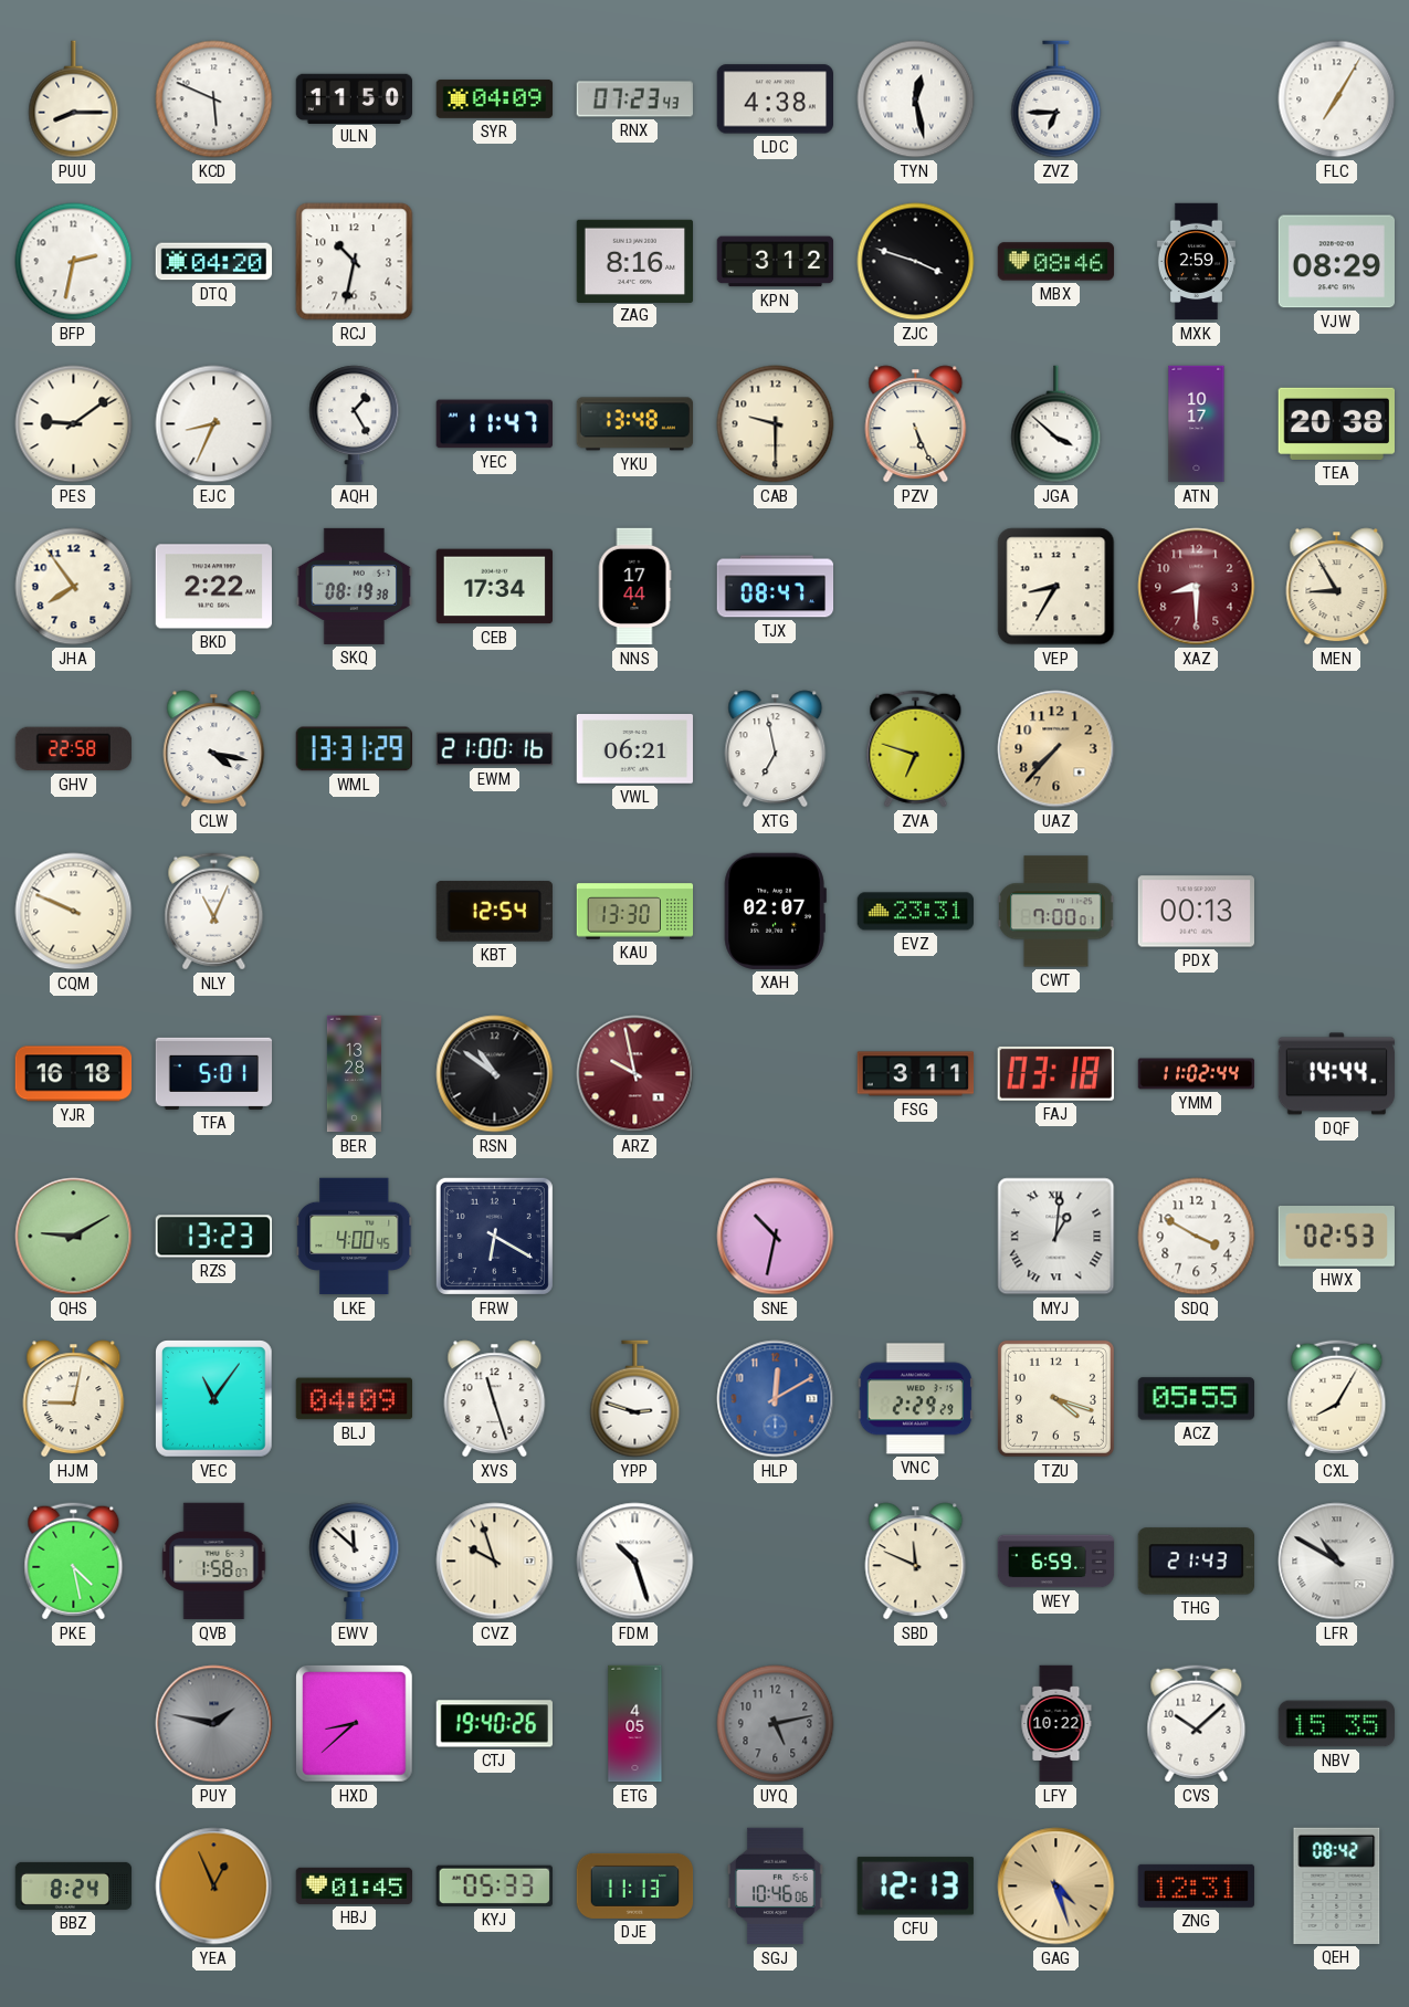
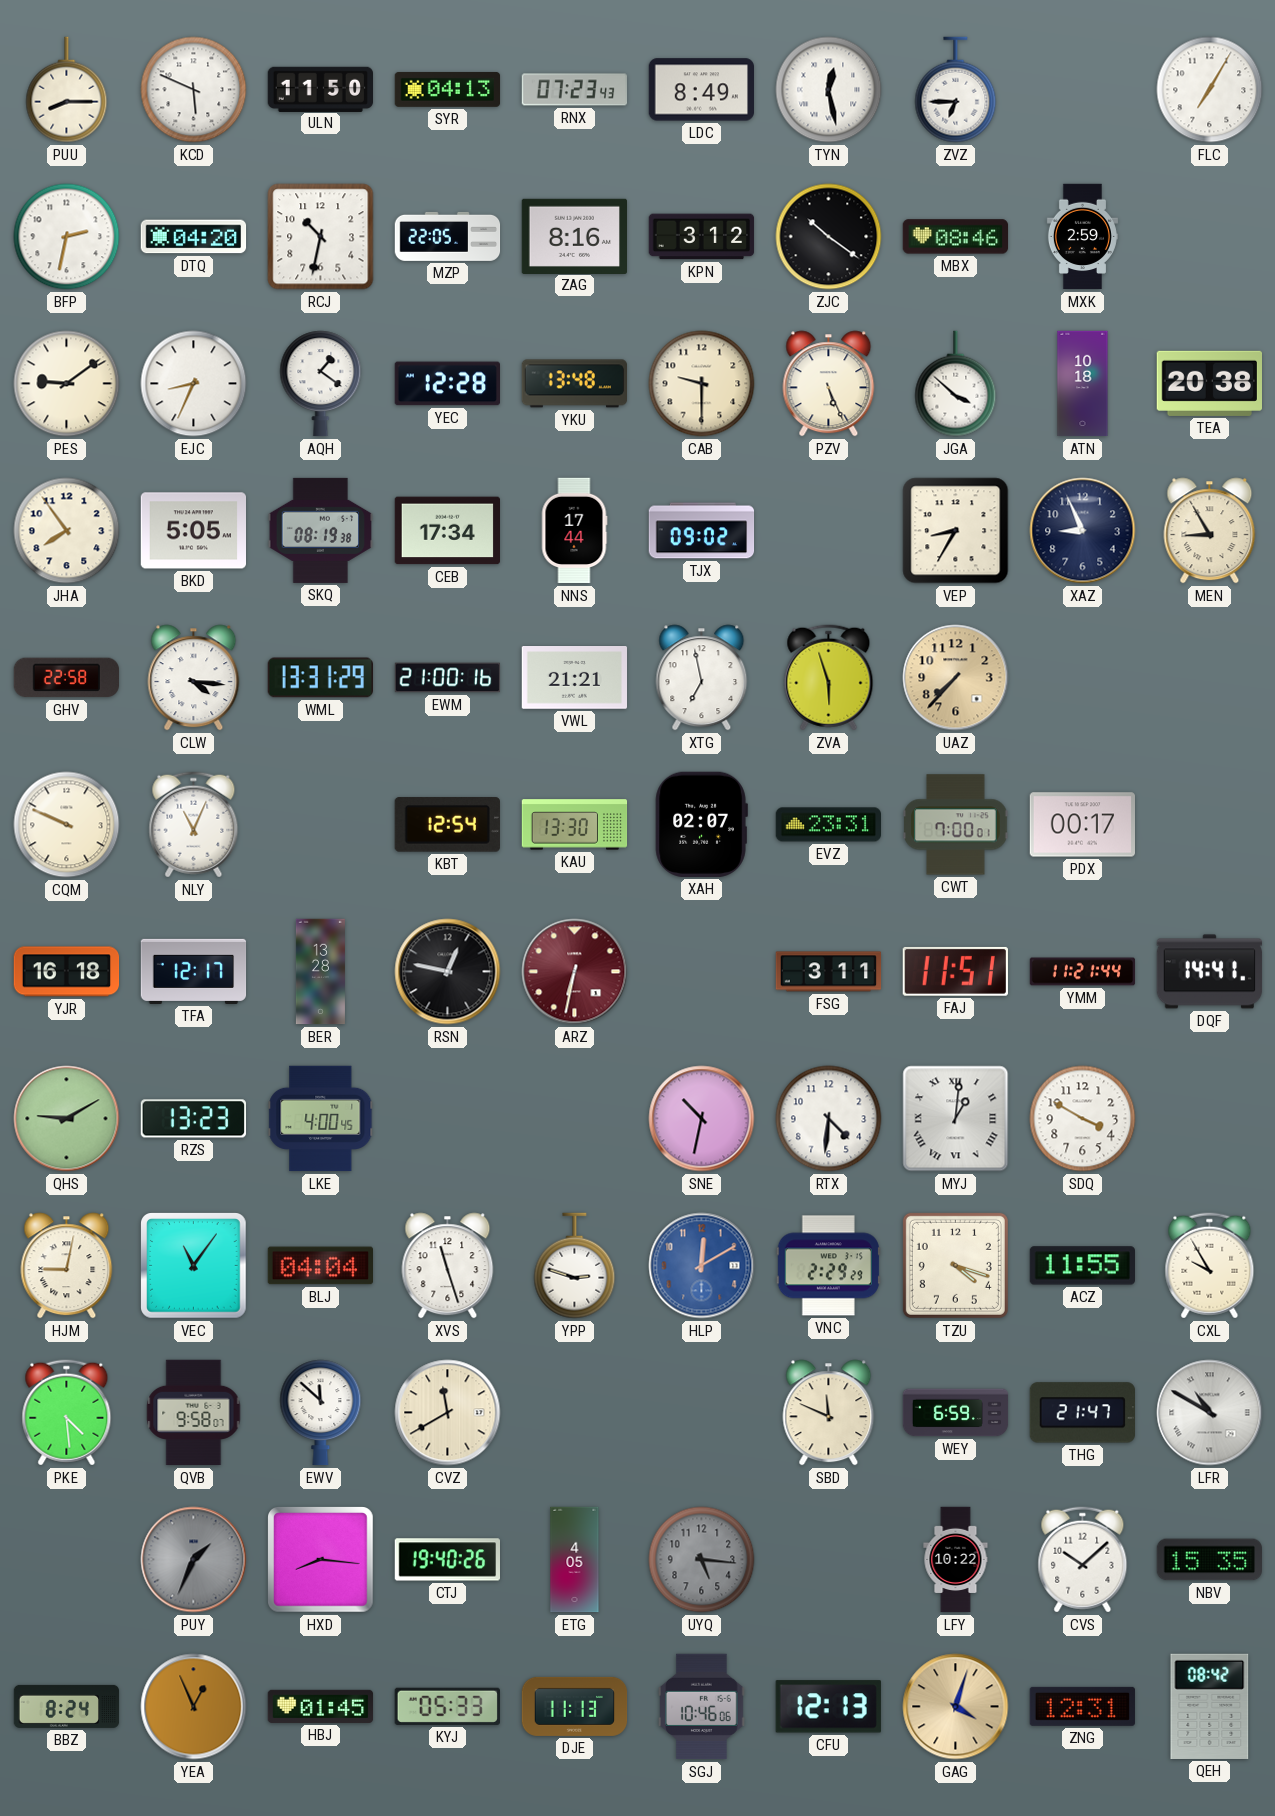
SYR: 04:09 -> 04:13 (448, 89)
LDC: 4:38 -> 8:49 (701, 90)
MZP: none -> 22:05 (448, 236)
ZJC: 3:48 -> 10:21 (829, 237)
VJW: 08:29 -> none (1336, 262)
AQH: 1:25 -> 1:21 (321, 384)
YEC: 11:47 -> 12:28 (447, 384)
ATN: 10:17 -> 10:18 (1083, 384)
BKD: 2:22 -> 5:05 (193, 531)
TJX: 08:47 -> 09:02 (702, 531)
XAZ: 8:30 -> 8:56 (1083, 531)
XAZ dial: burgundy -> navy (1083, 531)
CLW: 4:17 -> 4:16 (194, 678)
VWL: 06:21 -> 21:21 (575, 678)
ZVA: 6:48 -> 5:57 (829, 678)
PDX: 00:13 -> 00:17 (1083, 825)
TFA: 5:01 -> 12:17 (194, 971)
RSN: 10:51 -> 12:47 (448, 972)
ARZ: 9:58 -> 6:32 (575, 972)
FAJ: 03:18 -> 11:51 (955, 971)
YMM: 11:02 -> 11:21 (1083, 972)
DQF: 14:44 -> 14:41 (1210, 972)
FRW: 6:20 -> none (494, 1236)
RTX: none -> 4:31 (829, 1119)
HWX: 02:53 -> none (1336, 1237)
BLJ: 04:09 -> 04:04 (320, 1266)
ACZ: 05:55 -> 11:55 (1082, 1266)
CXL: 8:05 -> 9:55 (1210, 1266)
PKE: 4:28 -> 4:29 (67, 1413)
QVB: 1:58 -> 9:58 (194, 1413)
CVZ: 9:57 -> 11:40 (448, 1413)
FDM: 10:27 -> none (635, 1562)
THG: 21:43 -> 21:47 (1082, 1413)
PUY: 1:47 -> 1:34 (194, 1560)
HXD: 8:38 -> 8:16 (321, 1560)
UYQ: 5:13 -> 5:16 (702, 1560)
GAG: 4:27 -> 4:03 (956, 1707)
